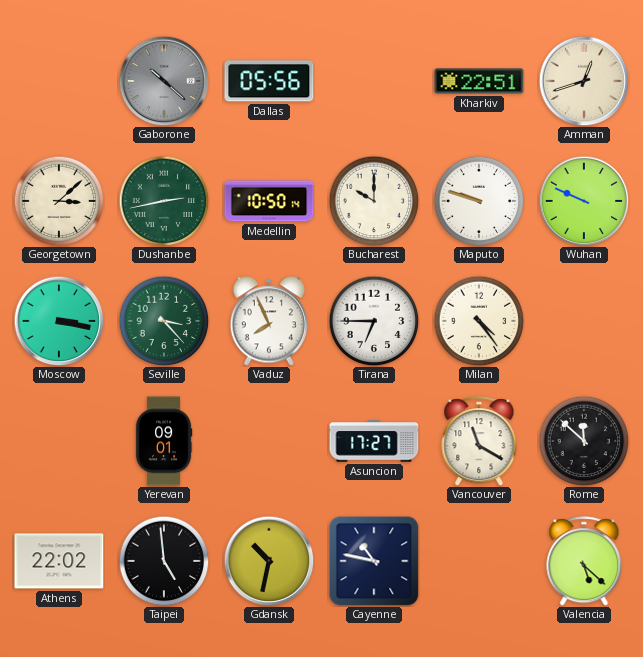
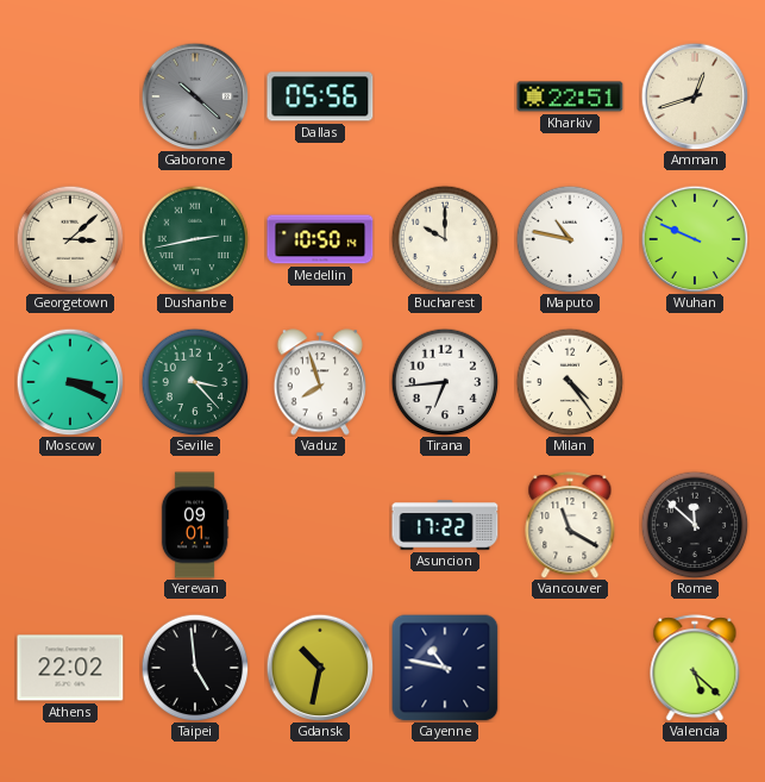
Maputo: 9:48 -> 10:47 (570, 239)
Moscow: 3:17 -> 3:19 (70, 382)
Vaduz: 7:56 -> 7:57 (319, 382)
Tirana: 6:45 -> 6:44 (445, 382)
Asuncion: 17:27 -> 17:22 (445, 525)
